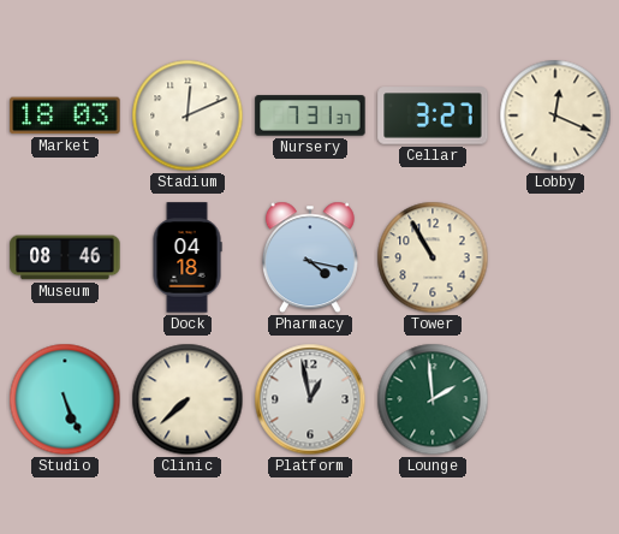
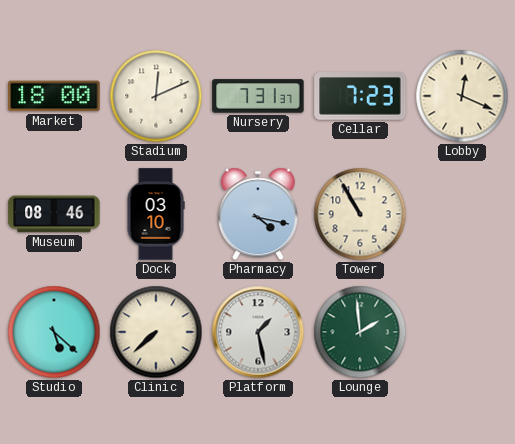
Market: 18:03 -> 18:00 (54, 96)
Cellar: 3:27 -> 7:23 (360, 96)
Dock: 04:18 -> 03:10 (156, 214)
Studio: 5:26 -> 5:22 (54, 332)
Platform: 12:58 -> 1:28 (258, 332)
